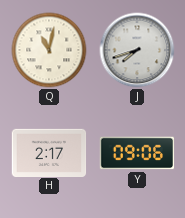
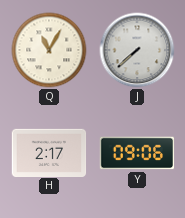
Q: 11:02 -> 11:05 (49, 50)
J: 7:42 -> 7:38 (137, 50)
